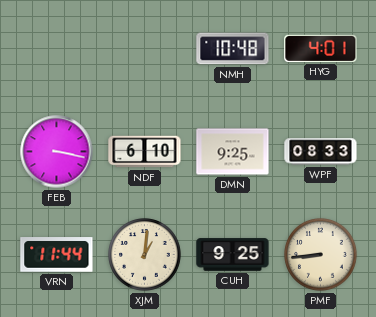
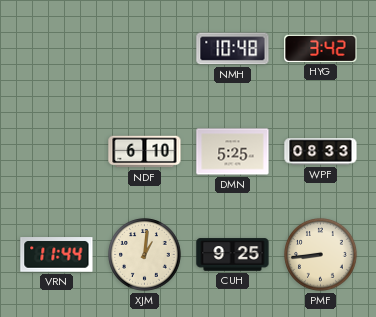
HYG: 4:01 -> 3:42 (321, 48)
FEB: 3:17 -> none (57, 152)
DMN: 9:25 -> 5:25 (233, 152)
